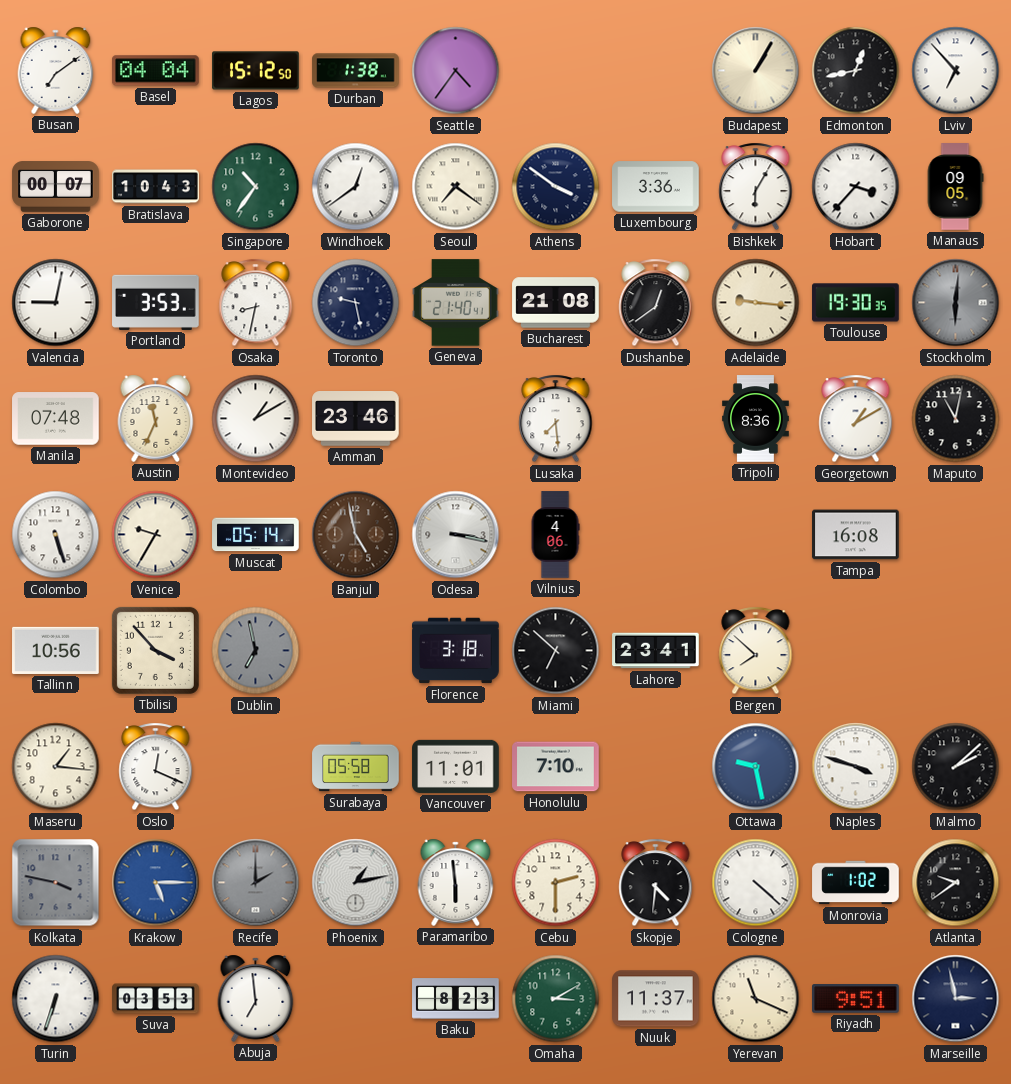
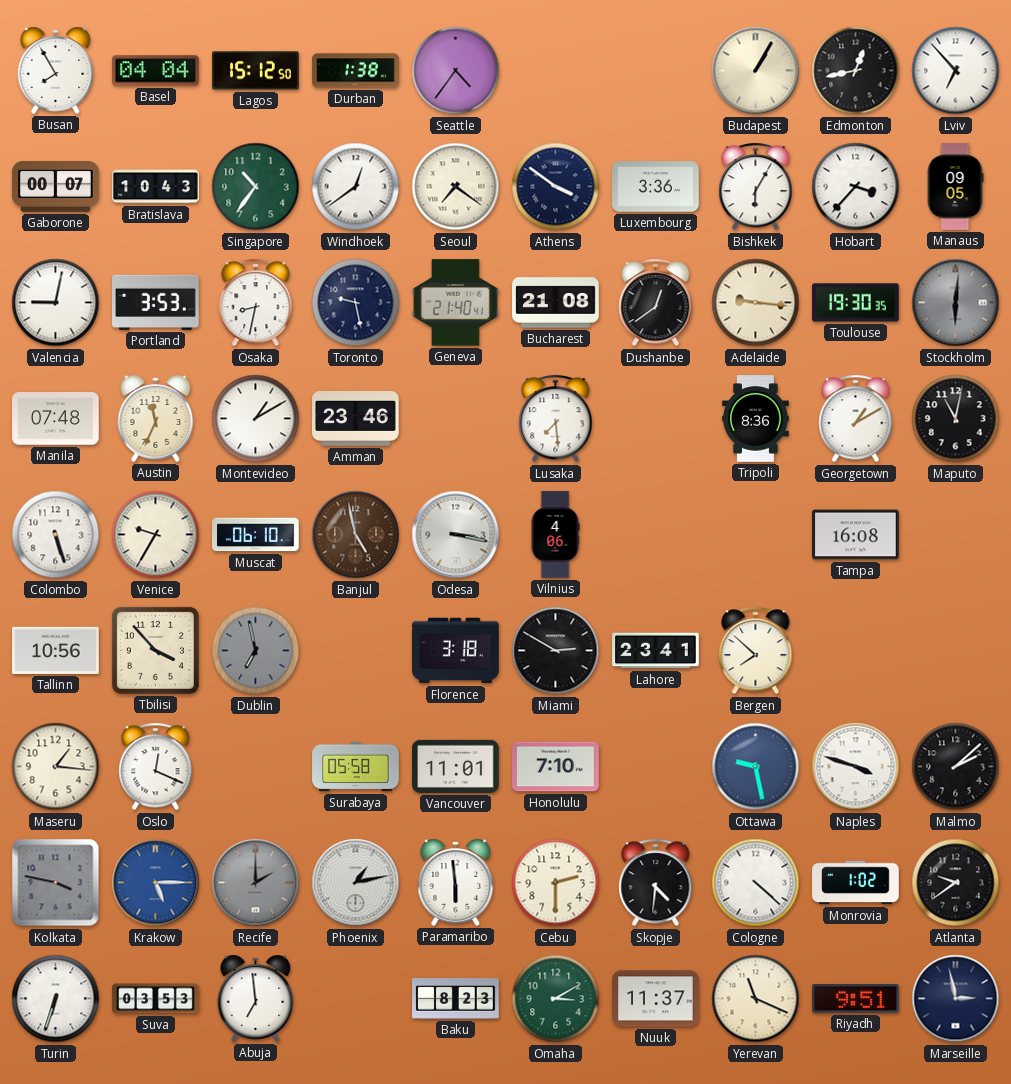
Busan: 7:09 -> 7:55 (56, 70)
Muscat: 05:14 -> 06:10 (256, 535)
Miami: 6:52 -> 2:50 (556, 651)
